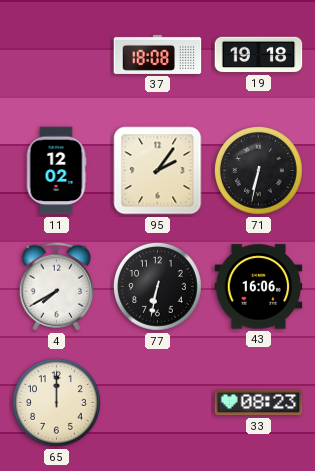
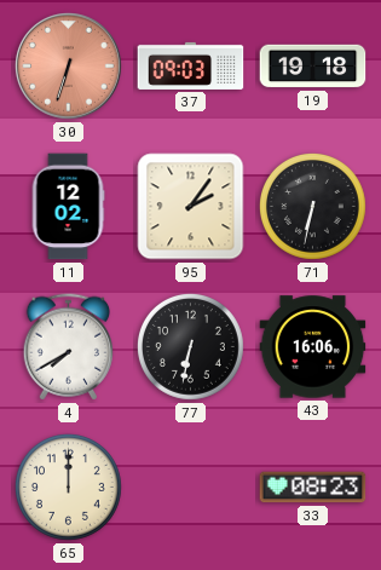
30: none -> 6:33 (68, 65)
37: 18:08 -> 09:03 (191, 65)
